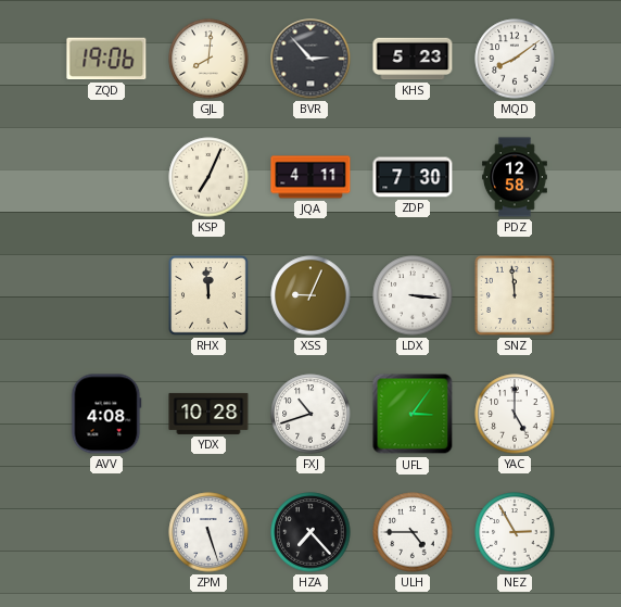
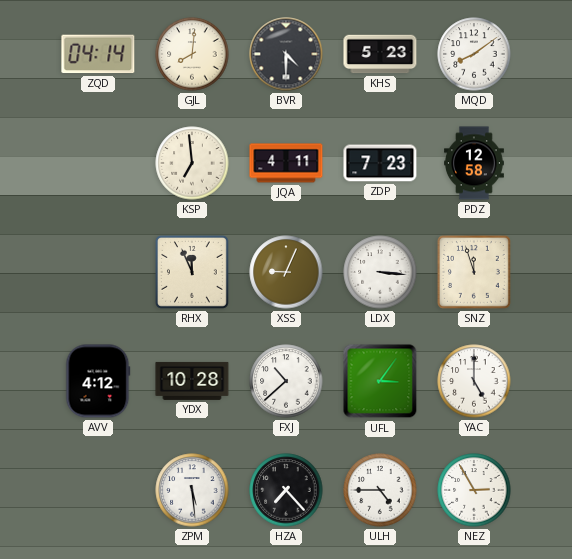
ZQD: 19:06 -> 04:14 (98, 54)
BVR: 2:53 -> 4:30 (286, 54)
KSP: 7:04 -> 6:59 (192, 163)
ZDP: 7:30 -> 7:23 (380, 163)
RHX: 11:59 -> 11:56 (192, 272)
SNZ: 11:59 -> 11:57 (474, 272)
AVV: 4:08 -> 4:12 (98, 381)
FXJ: 10:42 -> 10:38 (286, 381)
ZPM: 5:27 -> 5:29 (192, 490)
